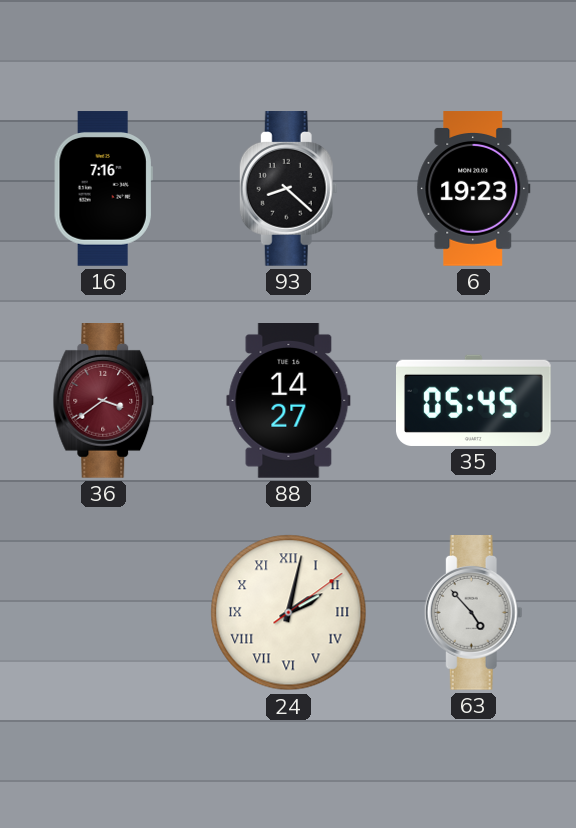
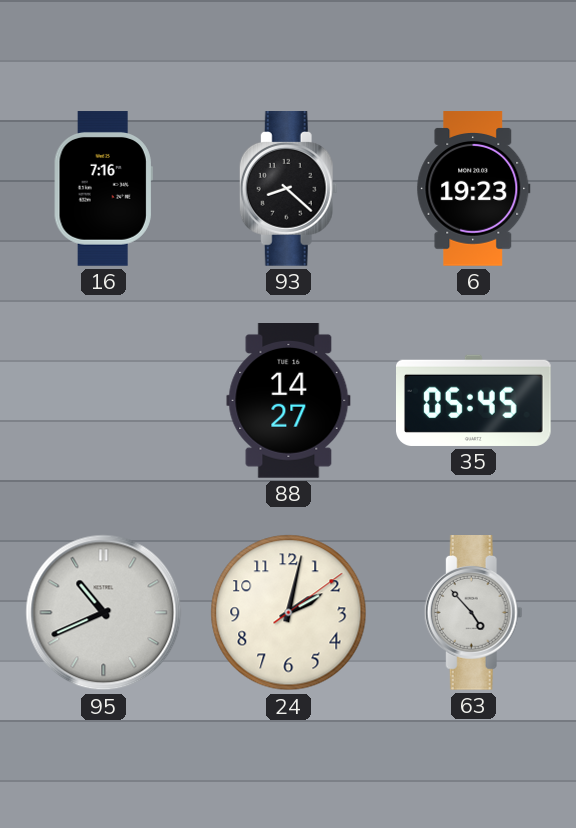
36: 3:39 -> none (104, 401)
95: none -> 10:41 (104, 613)
24 numerals: Roman -> Arabic (289, 613)
